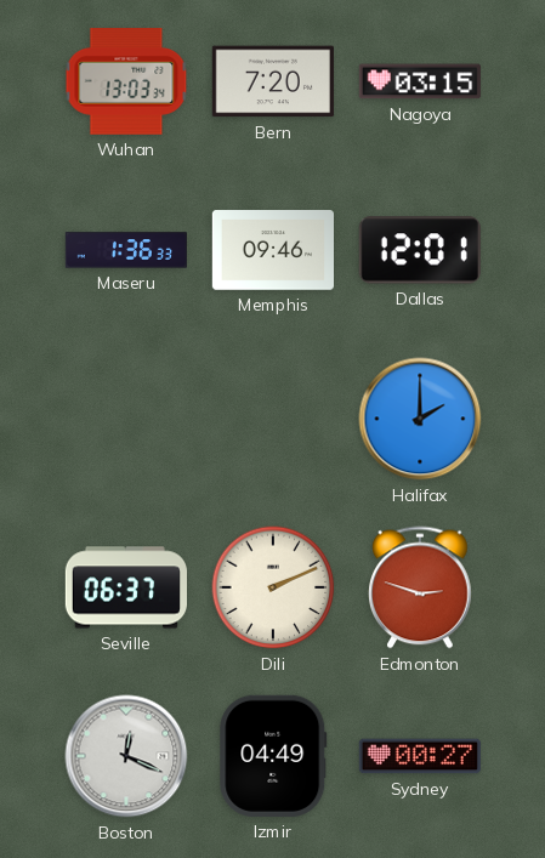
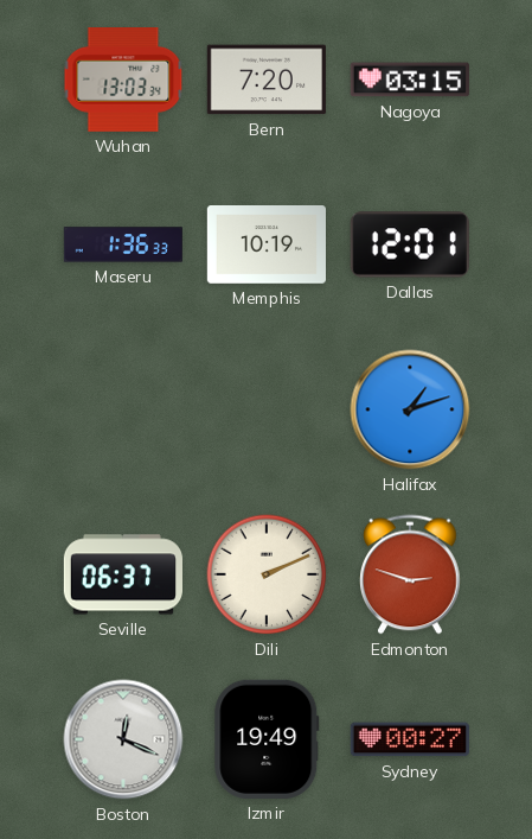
Memphis: 09:46 -> 10:19 (265, 244)
Halifax: 2:00 -> 1:12 (410, 409)
Izmir: 04:49 -> 19:49 (267, 739)
